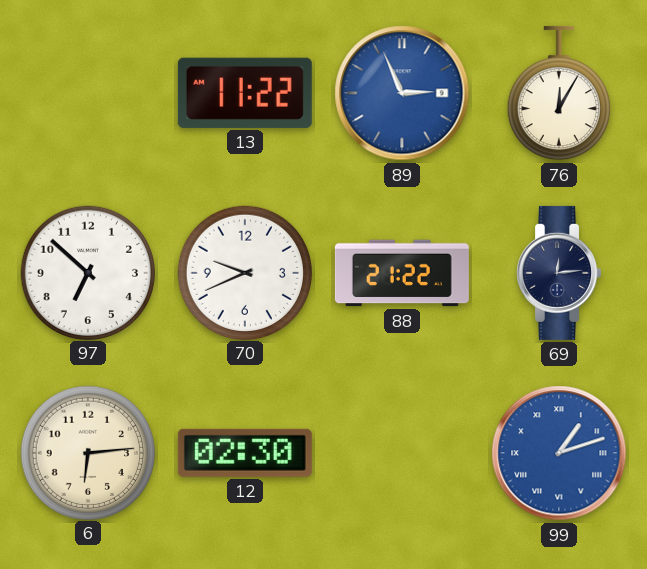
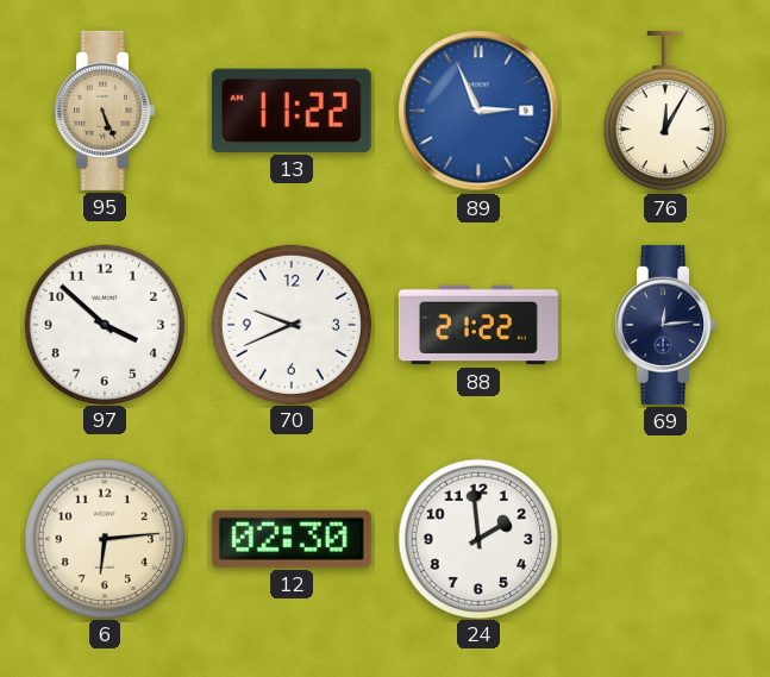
95: none -> 5:26 (104, 111)
97: 6:52 -> 3:52 (104, 324)
24: none -> 1:59 (477, 538)
99: 1:12 -> none (559, 453)
